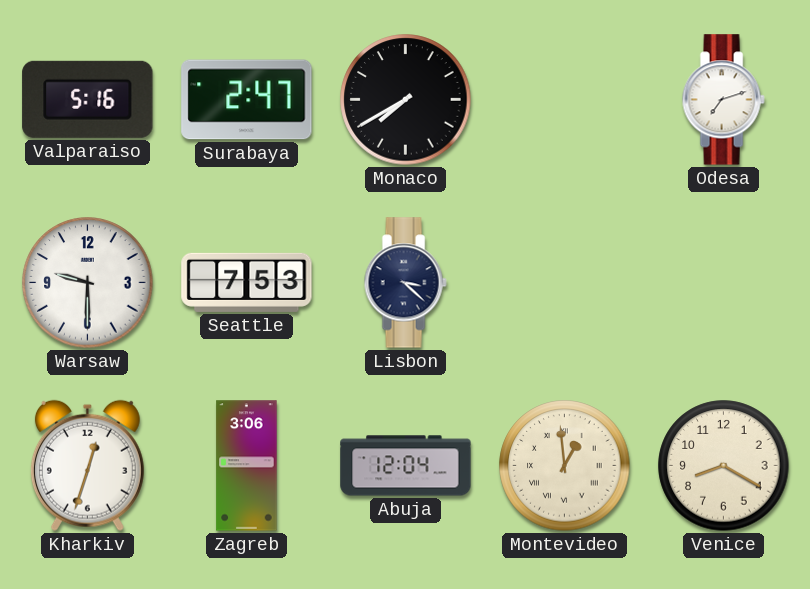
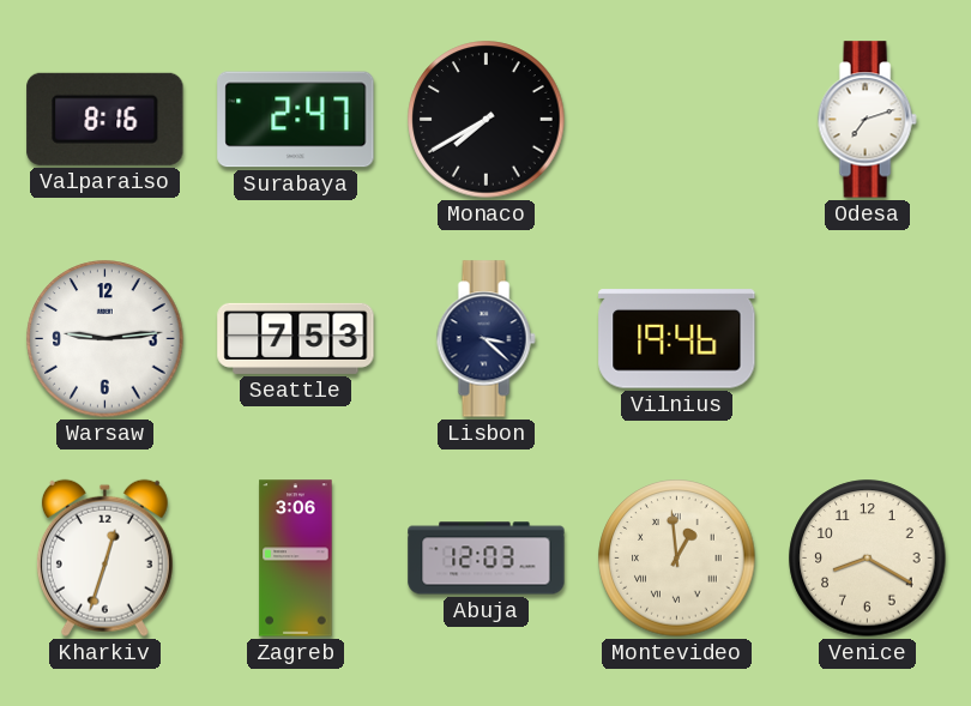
Valparaiso: 5:16 -> 8:16 (105, 119)
Warsaw: 9:30 -> 9:14 (105, 339)
Vilnius: none -> 19:46 (677, 339)
Abuja: 12:04 -> 12:03 (487, 559)
